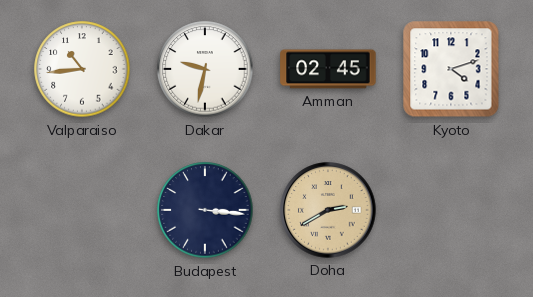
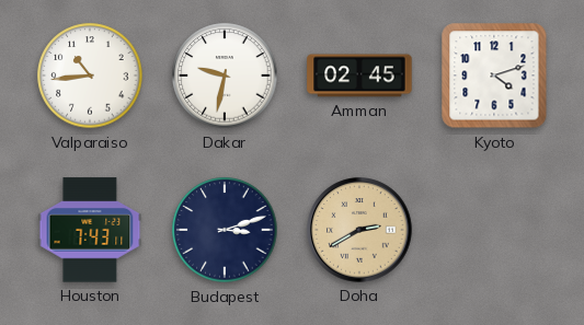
Houston: none -> 7:43 (90, 230)
Budapest: 3:16 -> 3:12 (225, 230)
